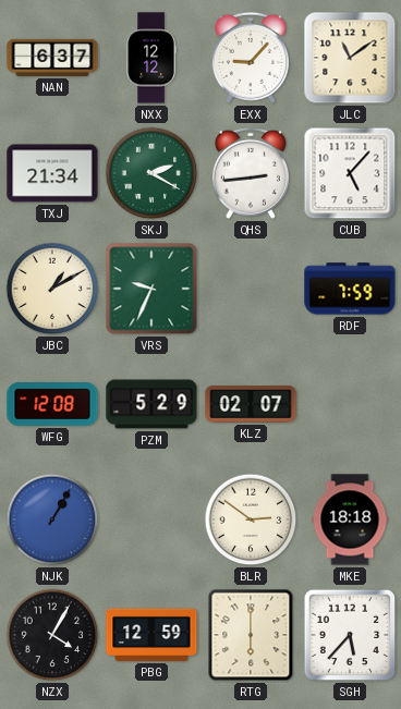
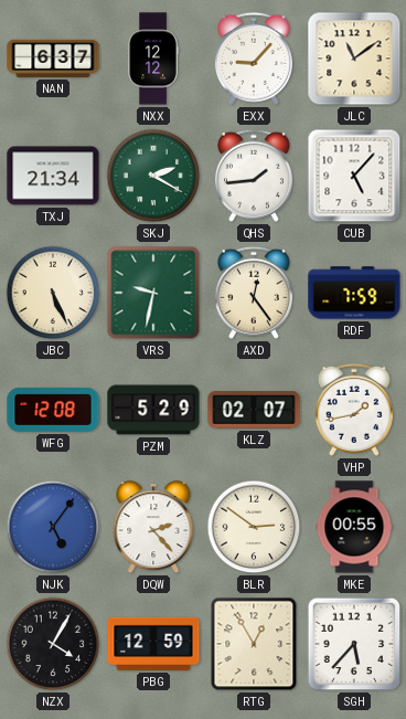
QHS: 2:44 -> 1:44 (254, 176)
JBC: 1:10 -> 5:26 (53, 293)
VRS: 9:34 -> 9:32 (153, 293)
AXD: none -> 12:24 (254, 293)
VHP: none -> 1:43 (354, 410)
NJK: 1:05 -> 5:06 (53, 527)
DQW: none -> 2:23 (153, 528)
MKE: 18:18 -> 00:55 (354, 527)
RTG: 6:00 -> 12:55 (254, 644)
